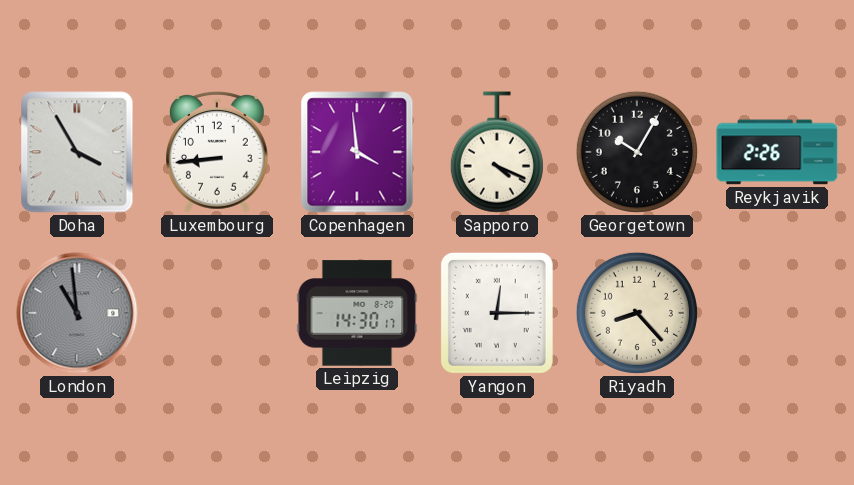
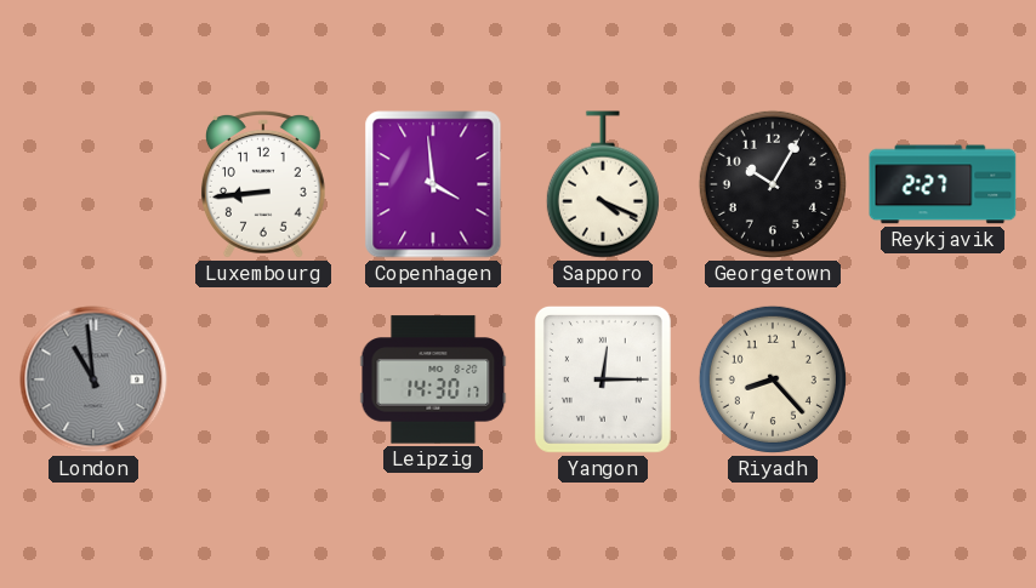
Doha: 3:55 -> none (77, 152)
Reykjavik: 2:26 -> 2:27 (943, 184)
